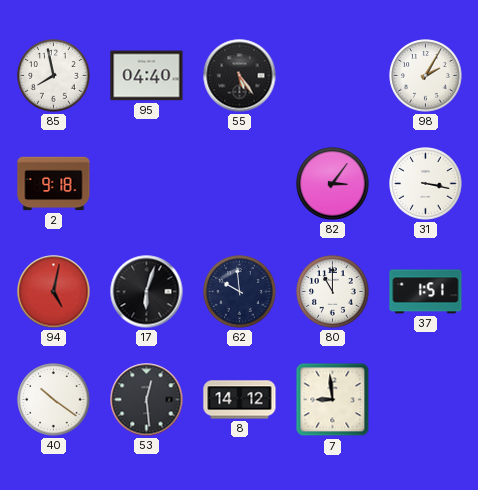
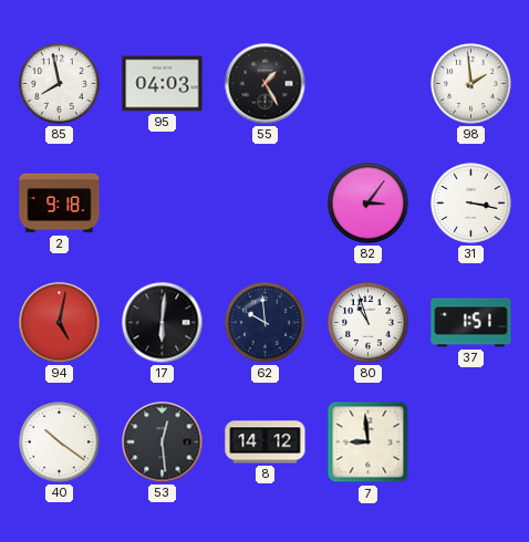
95: 04:40 -> 04:03 (163, 84)
55: 5:24 -> 1:25 (266, 84)
98: 2:05 -> 1:59 (471, 84)
17: 6:03 -> 6:01 (163, 323)
80: 11:00 -> 10:57 (369, 323)
